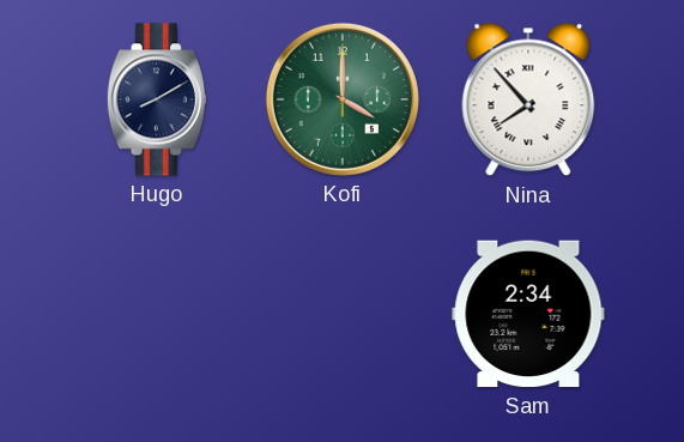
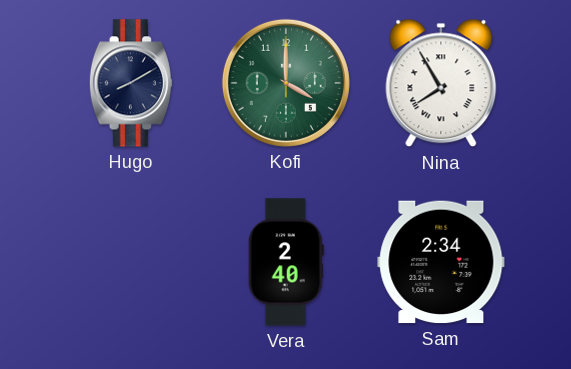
Nina: 7:53 -> 7:55 (441, 83)
Vera: none -> 2:40 (286, 262)
